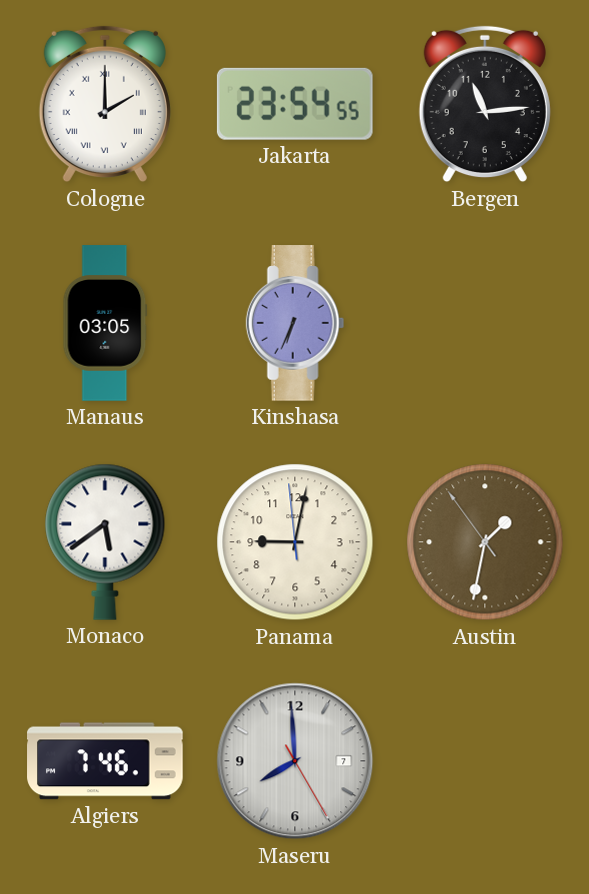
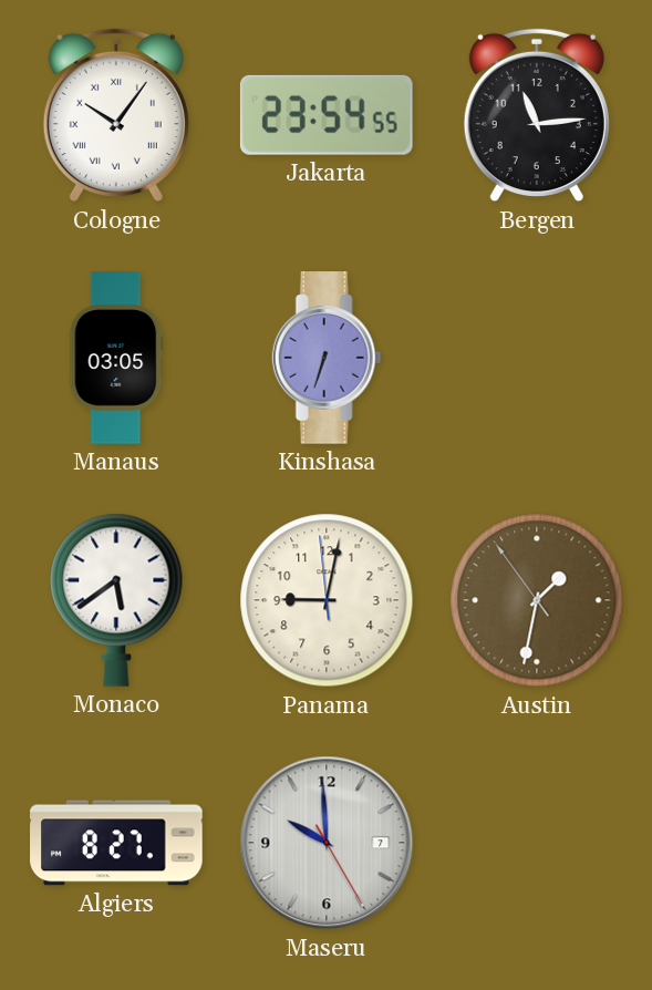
Cologne: 2:00 -> 10:06 (116, 115)
Kinshasa: 6:34 -> 6:33 (327, 358)
Algiers: 7:46 -> 8:27 (116, 843)
Maseru: 7:59 -> 9:59 (327, 843)
